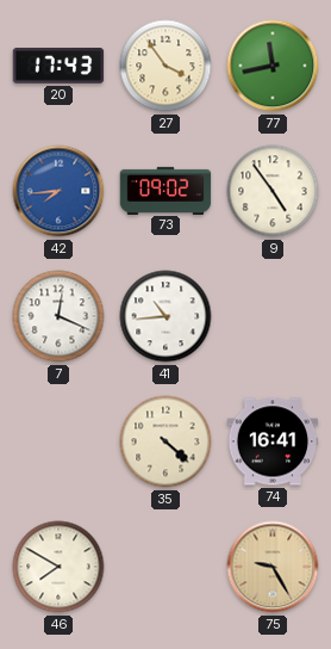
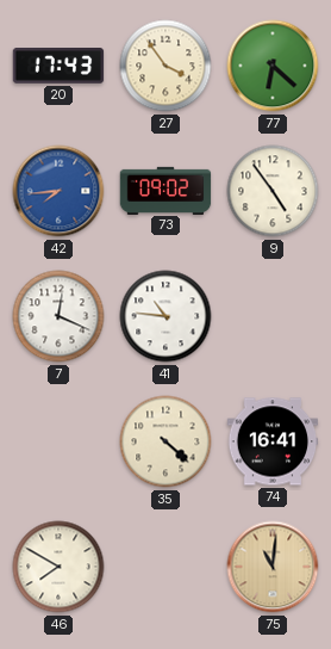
77: 11:43 -> 6:22 (273, 66)
41: 10:44 -> 10:46 (165, 316)
75: 9:25 -> 11:01 (273, 567)
